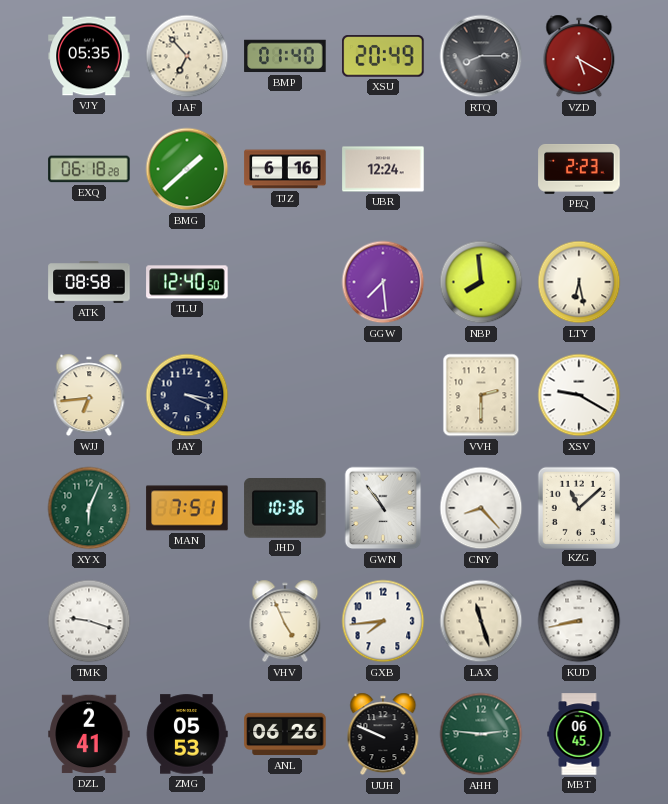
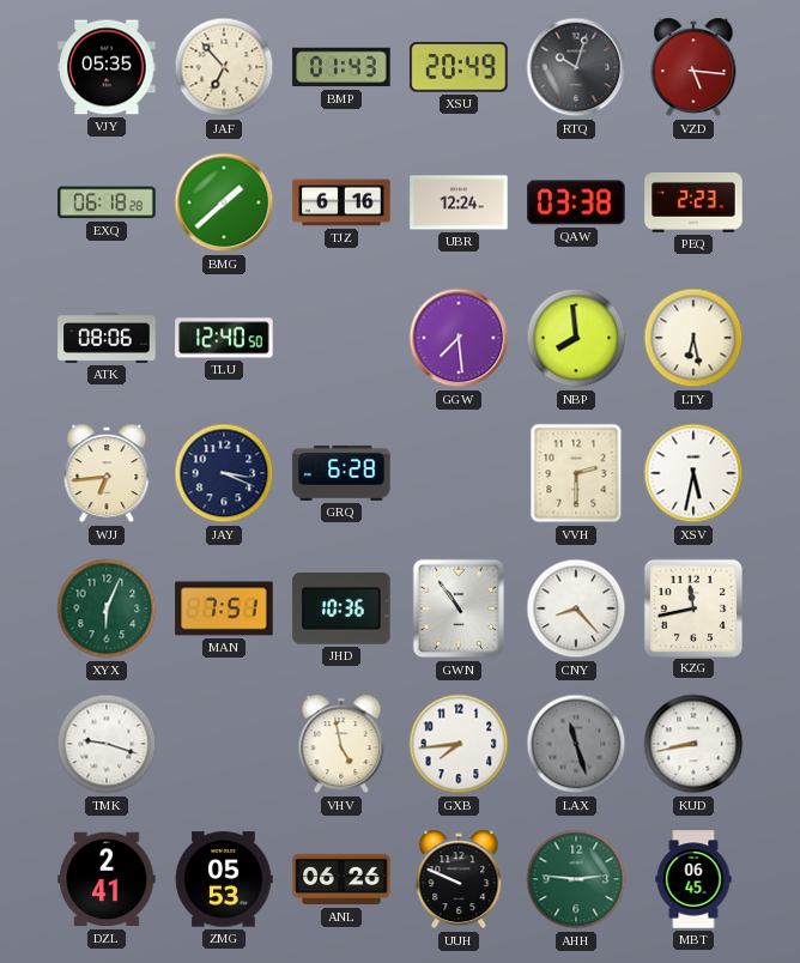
BMP: 01:40 -> 01:43 (341, 67)
RTQ: 8:15 -> 10:03 (576, 67)
VZD: 5:20 -> 5:16 (693, 67)
QAW: none -> 03:38 (576, 202)
ATK: 08:58 -> 08:06 (107, 339)
GRQ: none -> 6:28 (341, 473)
XSV: 9:20 -> 5:32 (693, 473)
KZG: 11:08 -> 11:43 (692, 607)
VHV: 4:56 -> 4:58 (341, 744)
LAX dial: cream -> grey (576, 744)
